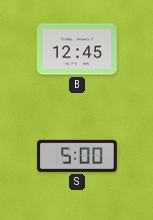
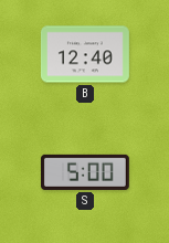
B: 12:45 -> 12:40 (85, 54)
